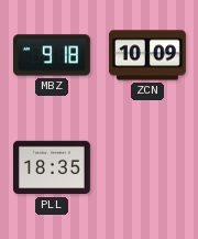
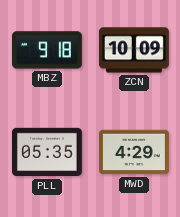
PLL: 18:35 -> 05:35 (47, 152)
MWD: none -> 4:29 (134, 152)
